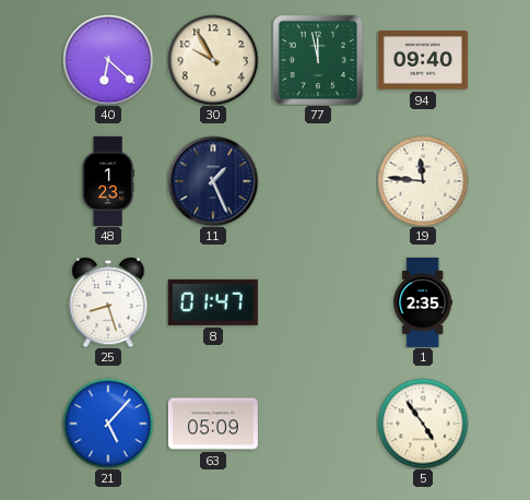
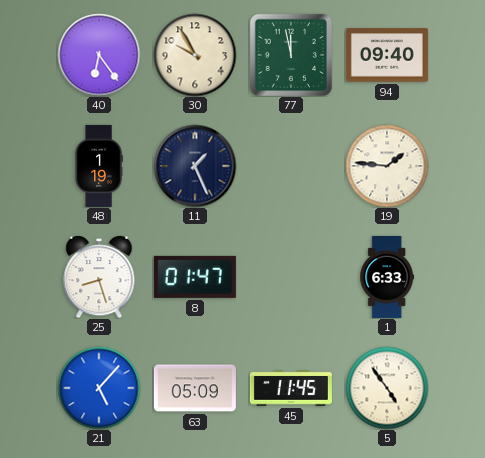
40: 6:22 -> 6:24 (99, 55)
48: 1:23 -> 1:19 (99, 166)
19: 11:46 -> 1:46 (387, 166)
1: 2:35 -> 6:33 (387, 277)
45: none -> 11:45 (291, 388)
